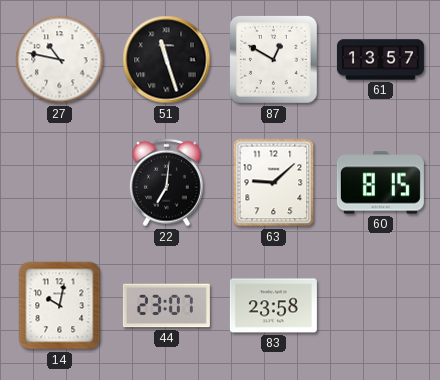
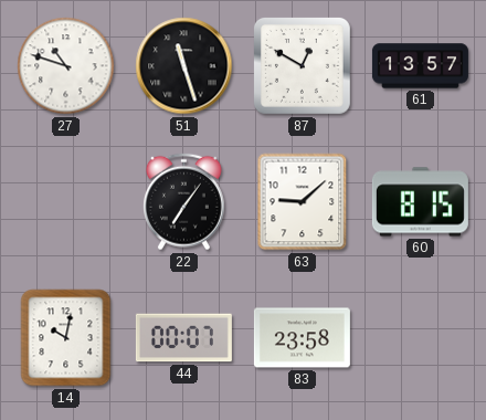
27: 10:47 -> 10:48 (66, 66)
22: 7:01 -> 7:06 (183, 202)
44: 23:07 -> 00:07 (183, 338)
